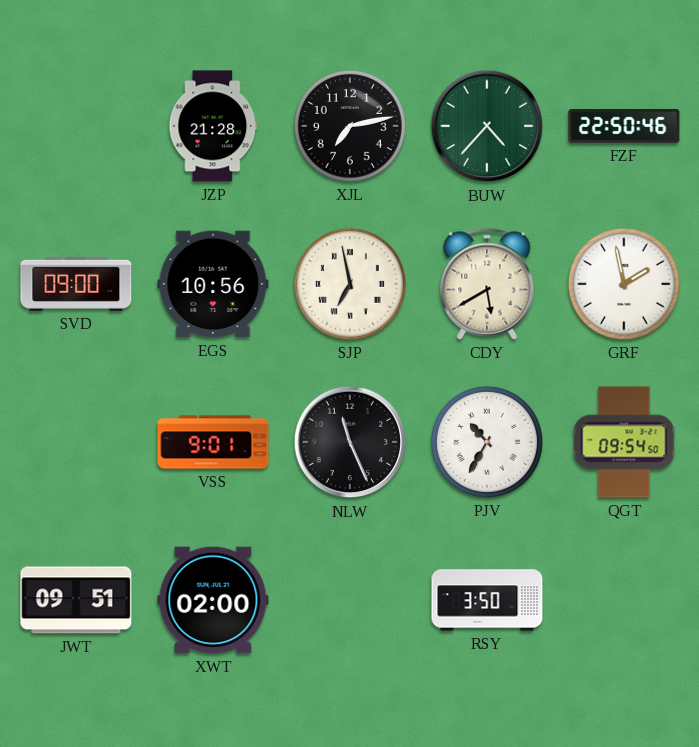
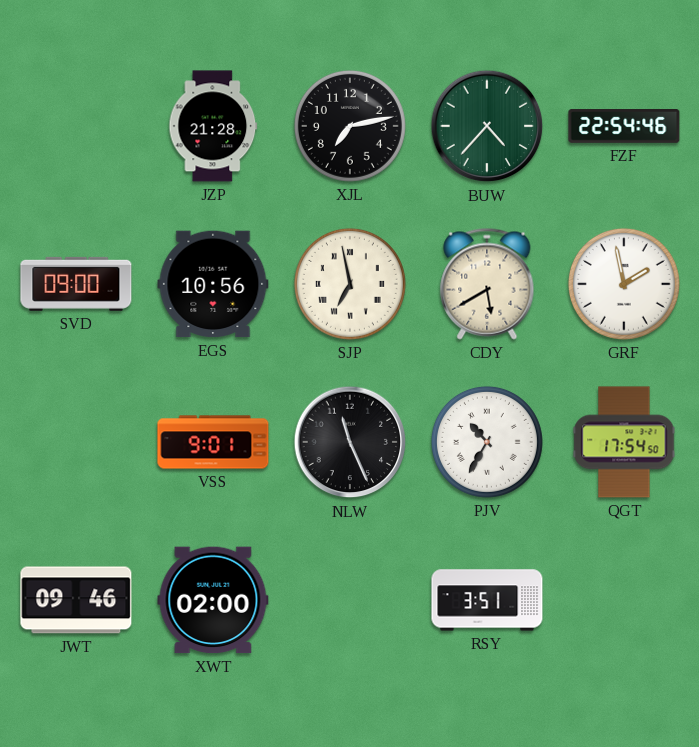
FZF: 22:50 -> 22:54 (624, 127)
QGT: 09:54 -> 17:54 (624, 442)
JWT: 09:51 -> 09:46 (76, 600)
RSY: 3:50 -> 3:51 (487, 600)
